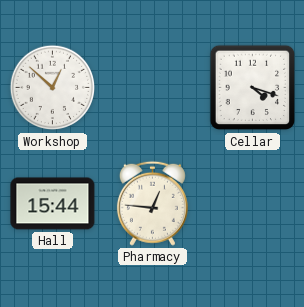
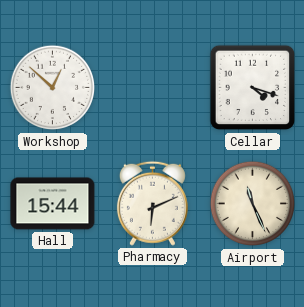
Pharmacy: 12:46 -> 6:11 (152, 203)
Airport: none -> 11:26 (253, 204)
